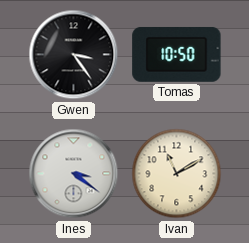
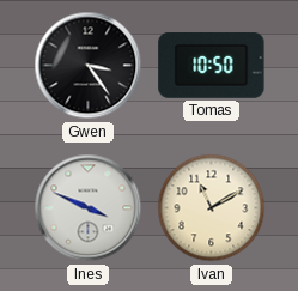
Ines: 3:21 -> 3:49 (89, 208)
